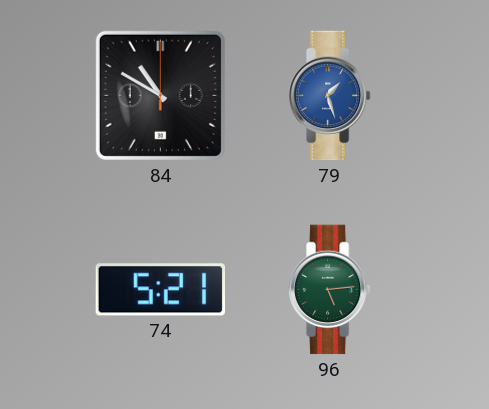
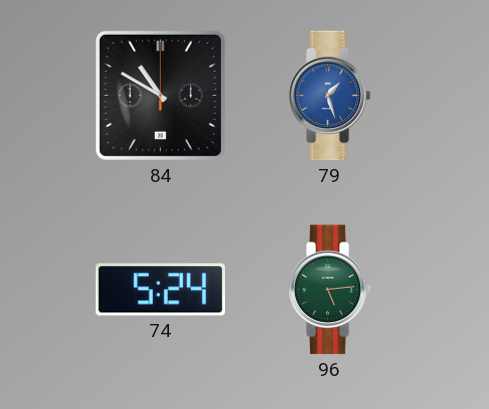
74: 5:21 -> 5:24 (161, 290)
